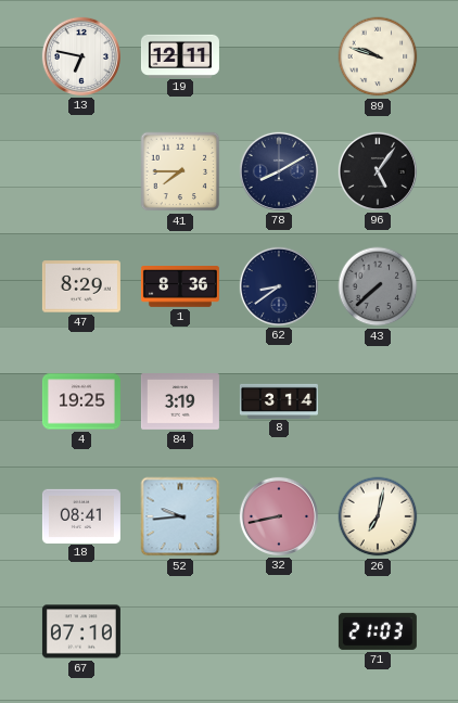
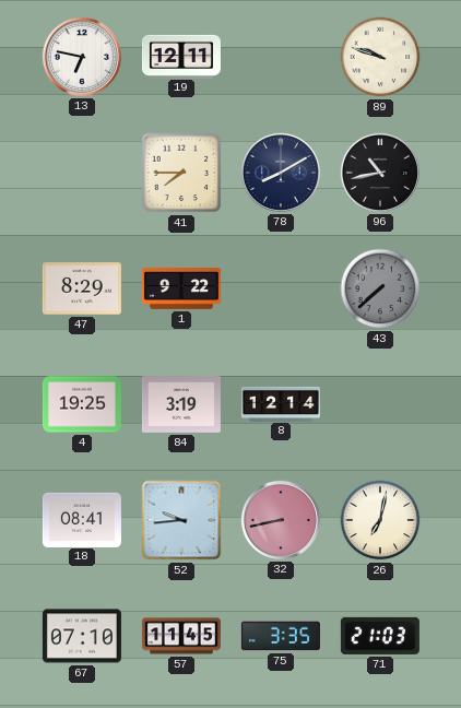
96: 5:06 -> 10:43 (380, 173)
1: 8:36 -> 9:22 (181, 290)
62: 8:39 -> none (279, 286)
8: 3:14 -> 12:14 (281, 403)
57: none -> 11:45 (181, 636)
75: none -> 3:35 (281, 636)
